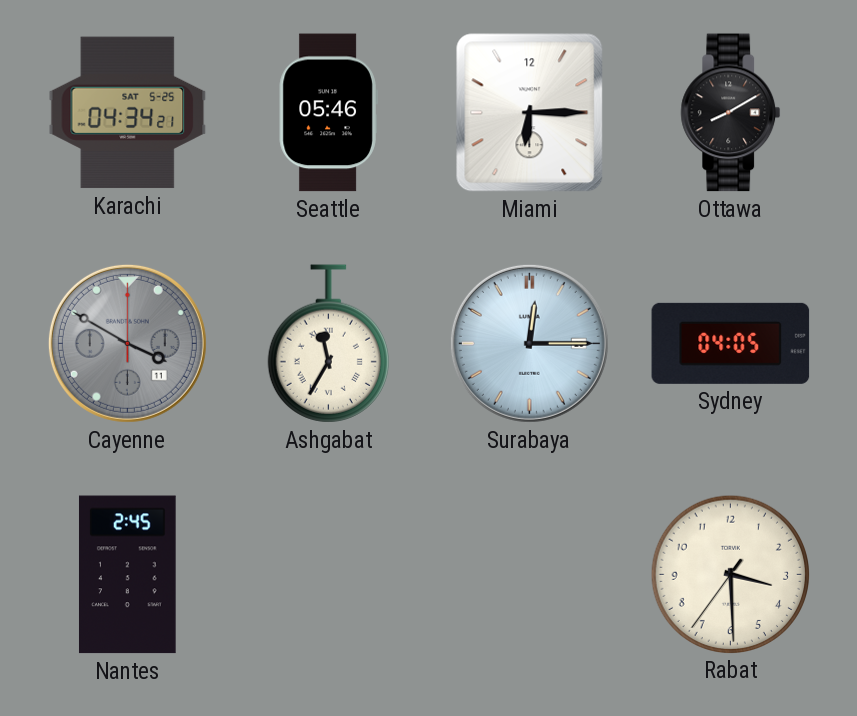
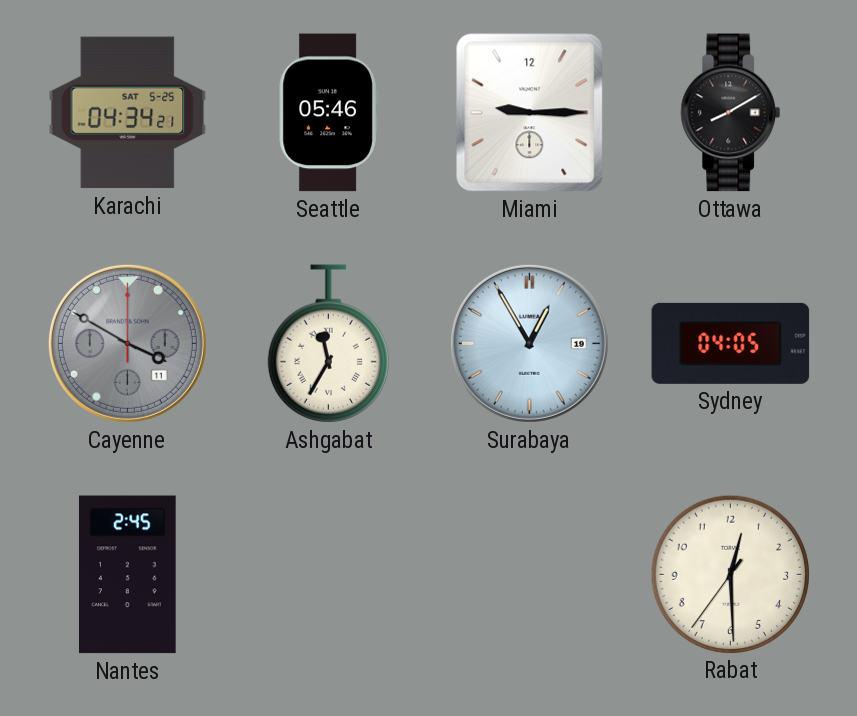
Miami: 6:15 -> 9:15 (530, 113)
Surabaya: 12:15 -> 12:55 (529, 343)
Rabat: 3:29 -> 12:29 (730, 574)
